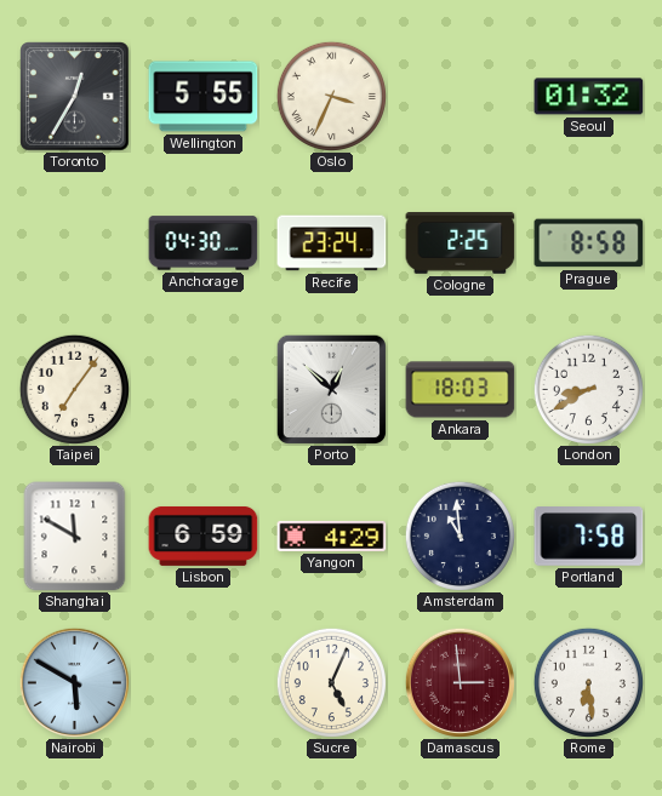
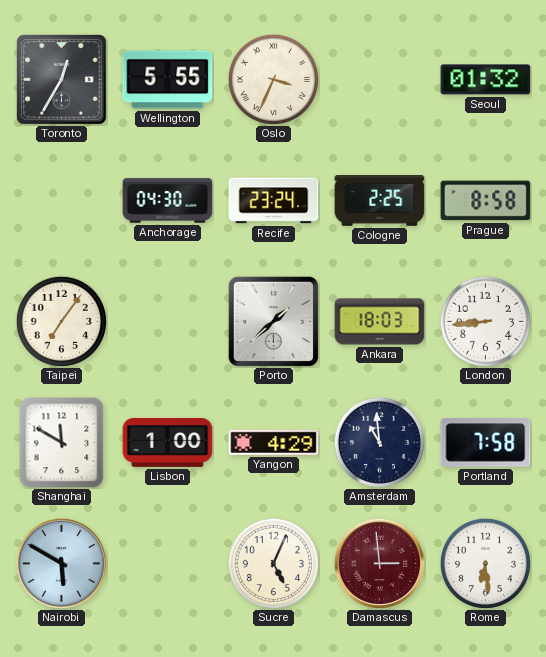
Porto: 12:52 -> 1:38 (273, 321)
London: 8:40 -> 8:44 (485, 321)
Lisbon: 6:59 -> 1:00 (168, 442)
